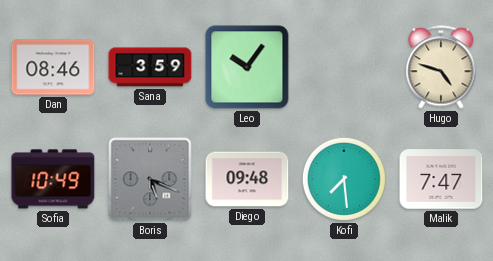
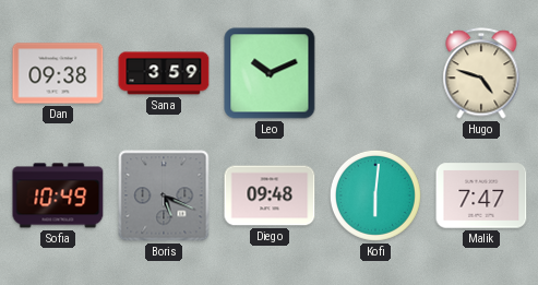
Dan: 08:46 -> 09:38 (58, 73)
Leo: 10:06 -> 10:11 (270, 73)
Kofi: 7:29 -> 6:01 (375, 195)
